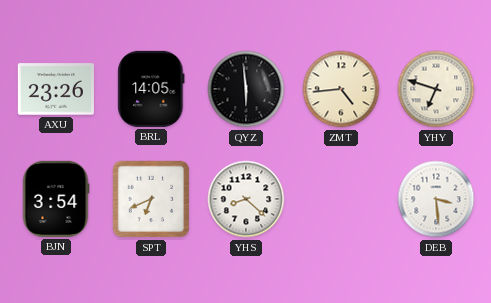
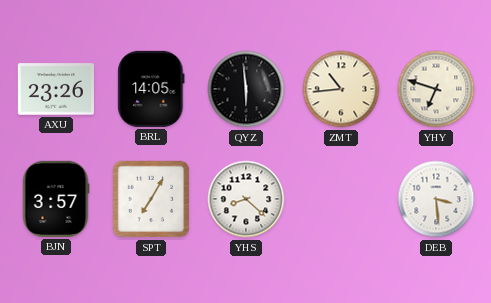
ZMT: 4:44 -> 10:44 (341, 89)
BJN: 3:54 -> 3:57 (56, 199)
SPT: 6:41 -> 7:05 (151, 199)
